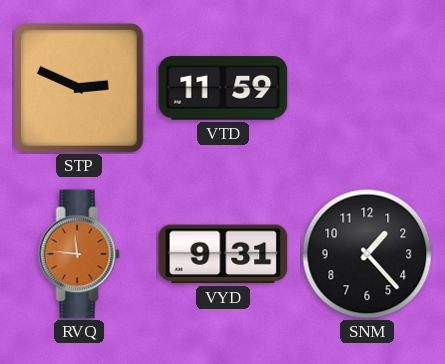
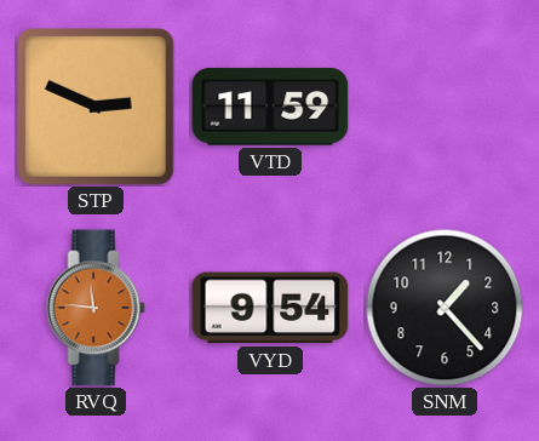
VYD: 9:31 -> 9:54 (270, 308)
